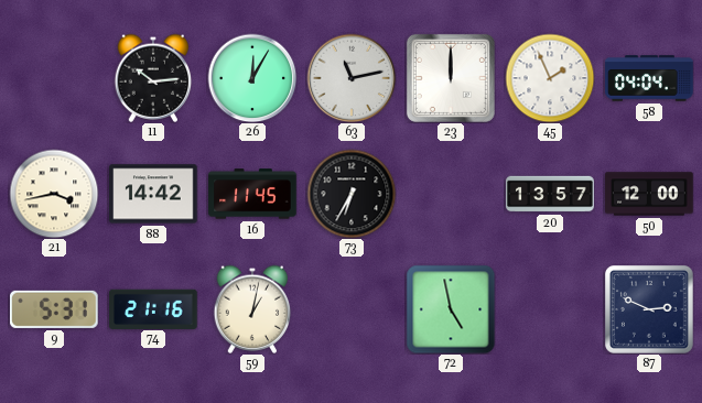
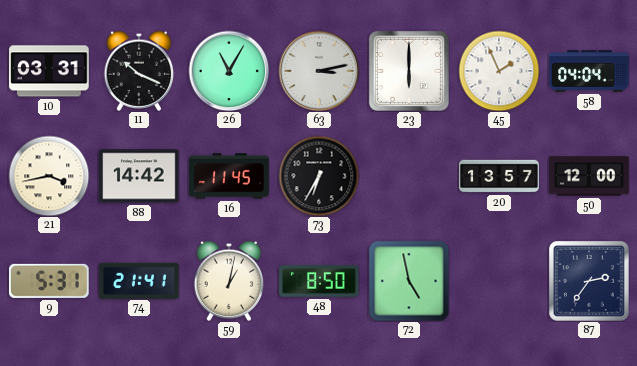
10: none -> 03:31 (49, 71)
11: 10:14 -> 10:19 (139, 71)
26: 12:05 -> 11:05 (229, 71)
63: 11:13 -> 3:13 (319, 71)
23: 12:00 -> 6:00 (409, 71)
74: 21:16 -> 21:41 (139, 280)
48: none -> 8:50 (319, 281)
87: 2:49 -> 2:36 (590, 282)
